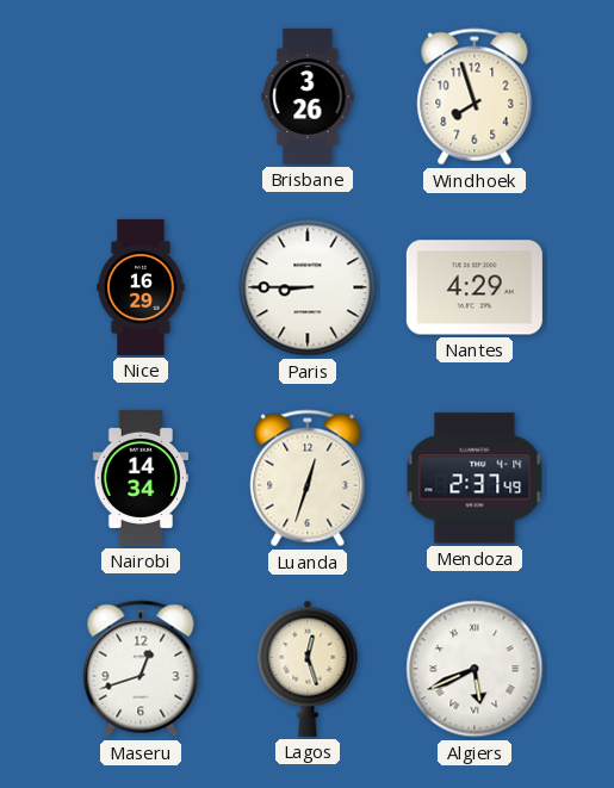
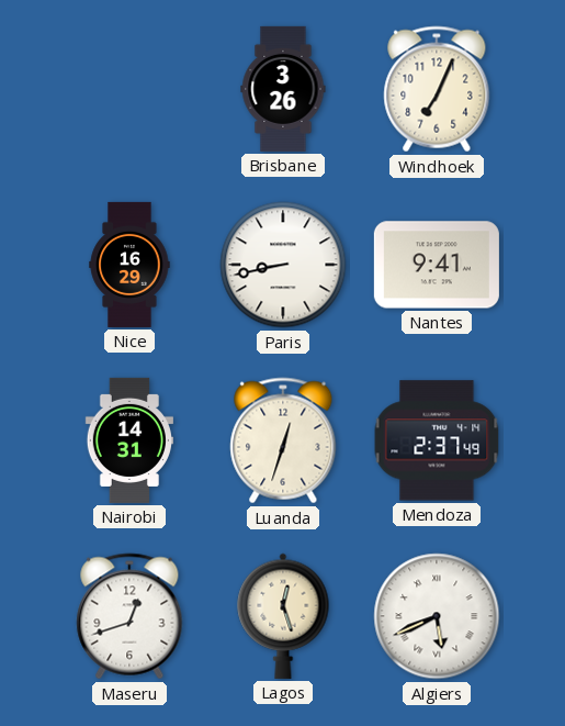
Windhoek: 7:57 -> 7:04 (437, 89)
Paris: 8:45 -> 8:43 (283, 265)
Nantes: 4:29 -> 9:41 (437, 265)
Nairobi: 14:34 -> 14:31 (129, 440)
